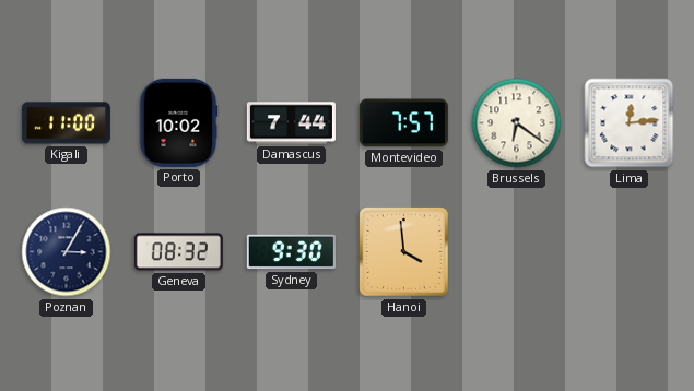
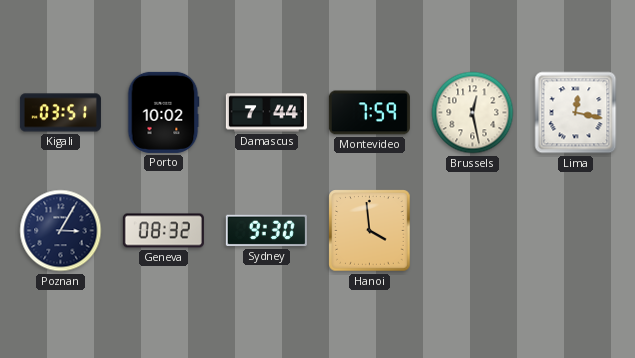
Kigali: 11:00 -> 03:51 (60, 113)
Montevideo: 7:57 -> 7:59 (369, 113)
Brussels: 6:21 -> 12:28 (473, 113)
Lima: 12:14 -> 12:17 (576, 113)
